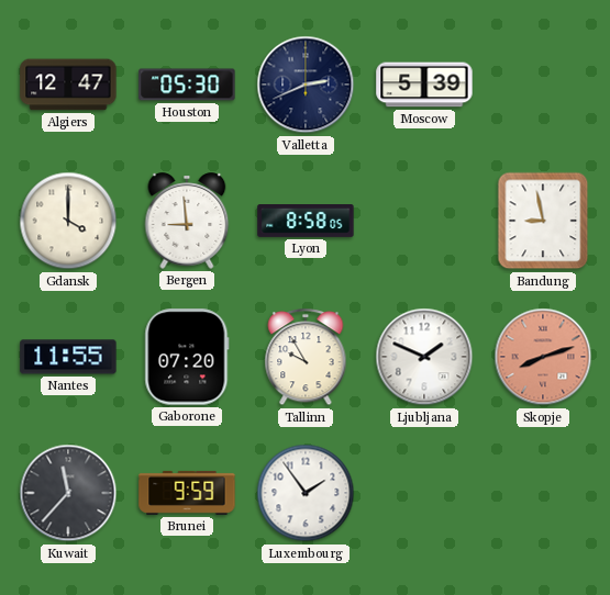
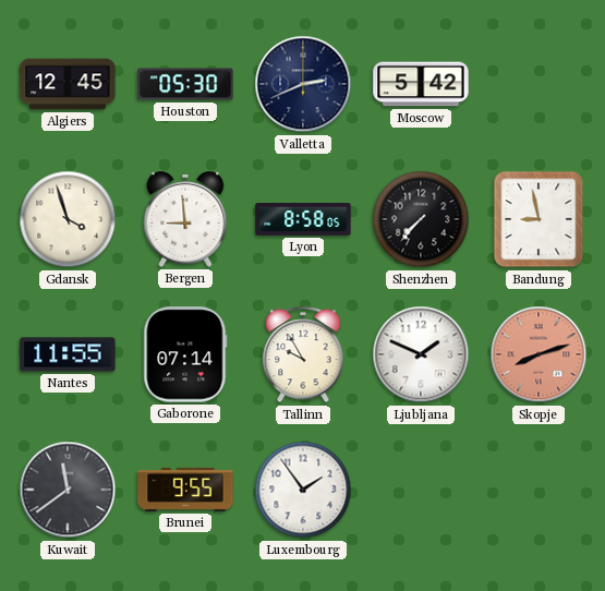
Algiers: 12:47 -> 12:45 (68, 84)
Moscow: 5:39 -> 5:42 (421, 84)
Gdansk: 4:00 -> 3:57 (68, 219)
Shenzhen: none -> 7:37 (421, 219)
Gaborone: 07:20 -> 07:14 (185, 354)
Kuwait: 11:37 -> 11:39 (68, 490)
Brunei: 9:59 -> 9:55 (185, 490)
